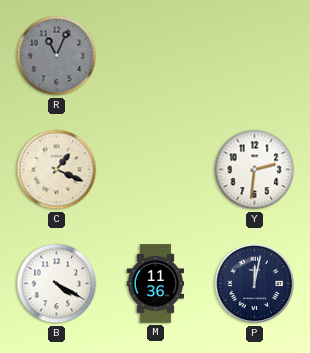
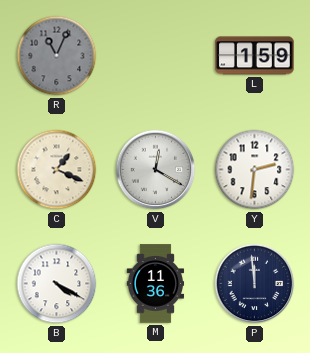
L: none -> 1:59 (255, 56)
V: none -> 12:20 (156, 170)
P: 12:02 -> 11:59 (255, 284)
